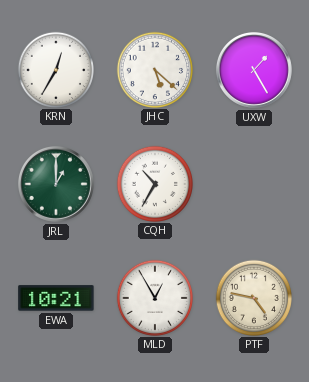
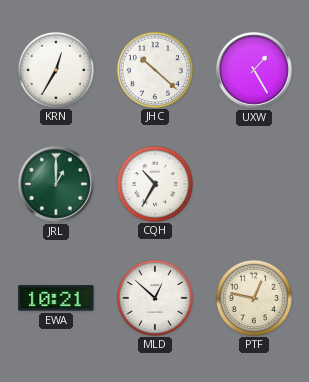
JHC: 5:22 -> 10:22 (154, 69)
MLD: 12:55 -> 12:52 (154, 297)
PTF: 4:47 -> 12:47 (253, 297)
